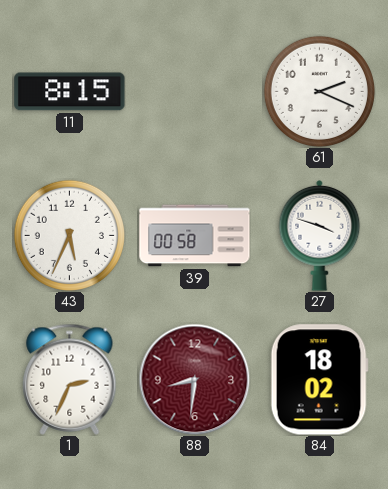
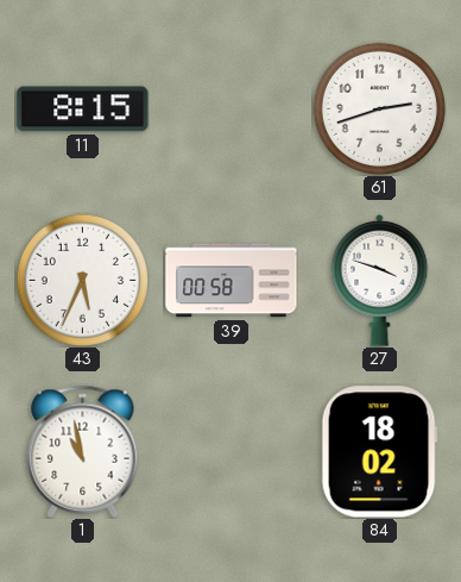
61: 2:19 -> 2:42 (379, 108)
1: 2:34 -> 10:58 (83, 451)
88: 8:31 -> none (194, 379)
